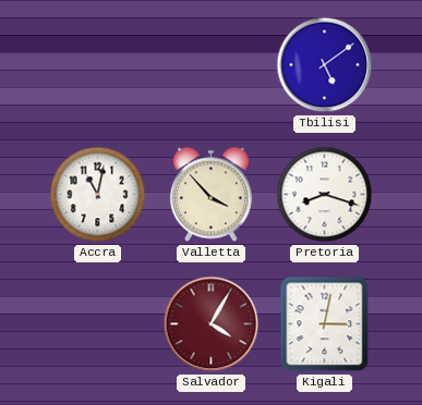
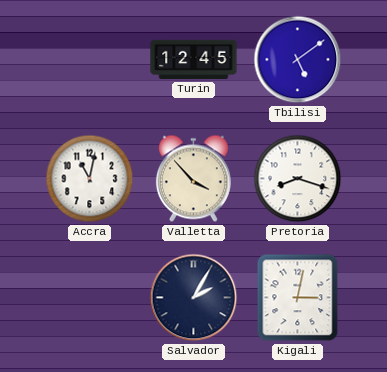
Turin: none -> 12:45 (194, 60)
Salvador: 4:05 -> 2:05 (194, 298)
Salvador dial: burgundy -> navy (194, 298)
